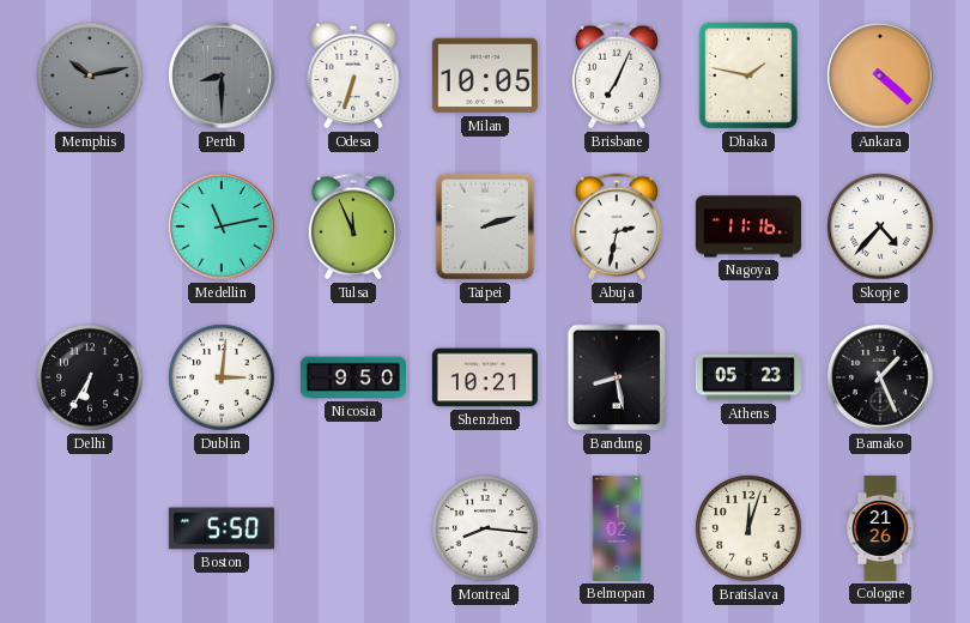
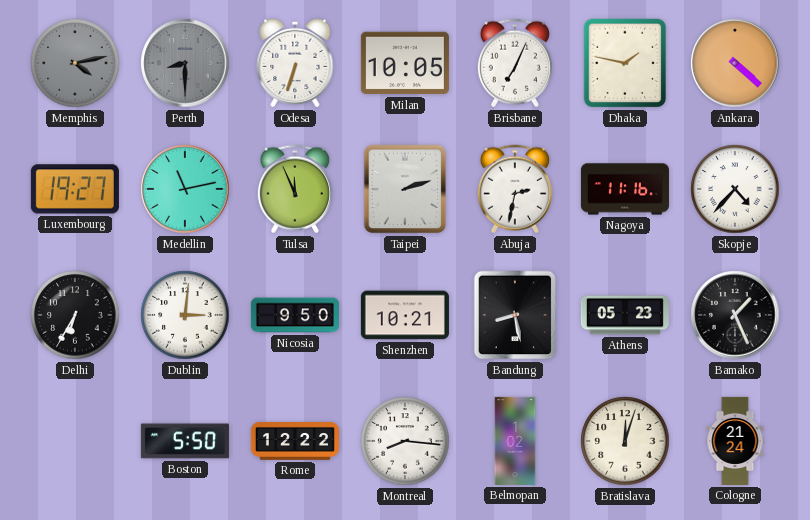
Memphis: 10:13 -> 4:13 (75, 63)
Luxembourg: none -> 19:27 (75, 189)
Rome: none -> 12:22 (295, 442)
Cologne: 21:26 -> 21:24 (735, 441)
